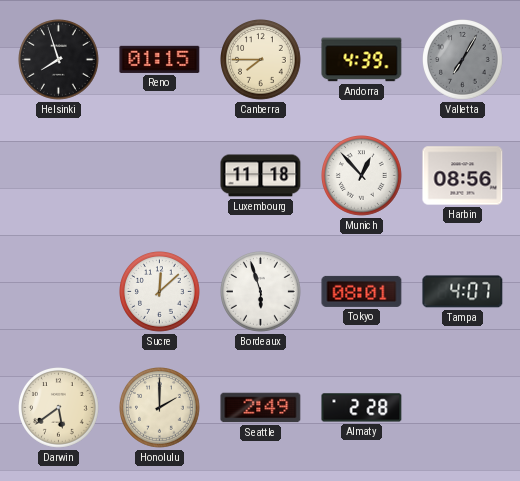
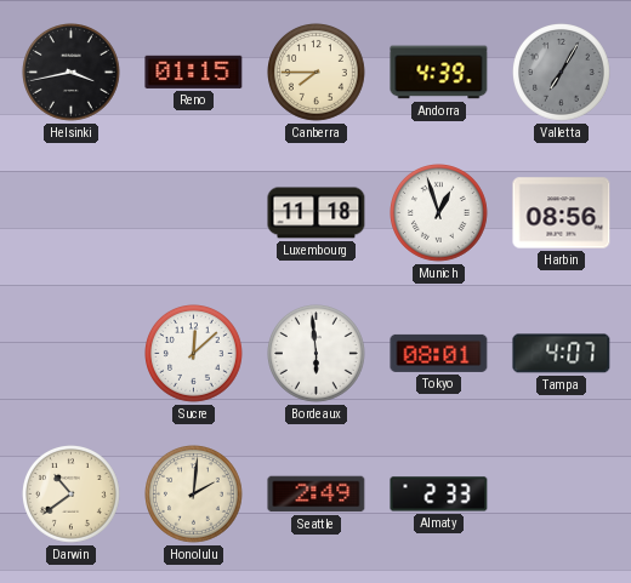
Helsinki: 7:57 -> 3:43 (72, 73)
Munich: 12:53 -> 12:57 (439, 213)
Bordeaux: 5:57 -> 5:59 (317, 354)
Darwin: 5:39 -> 10:39 (72, 495)
Honolulu: 2:00 -> 2:01 (194, 495)
Almaty: 2:28 -> 2:33 (439, 495)
